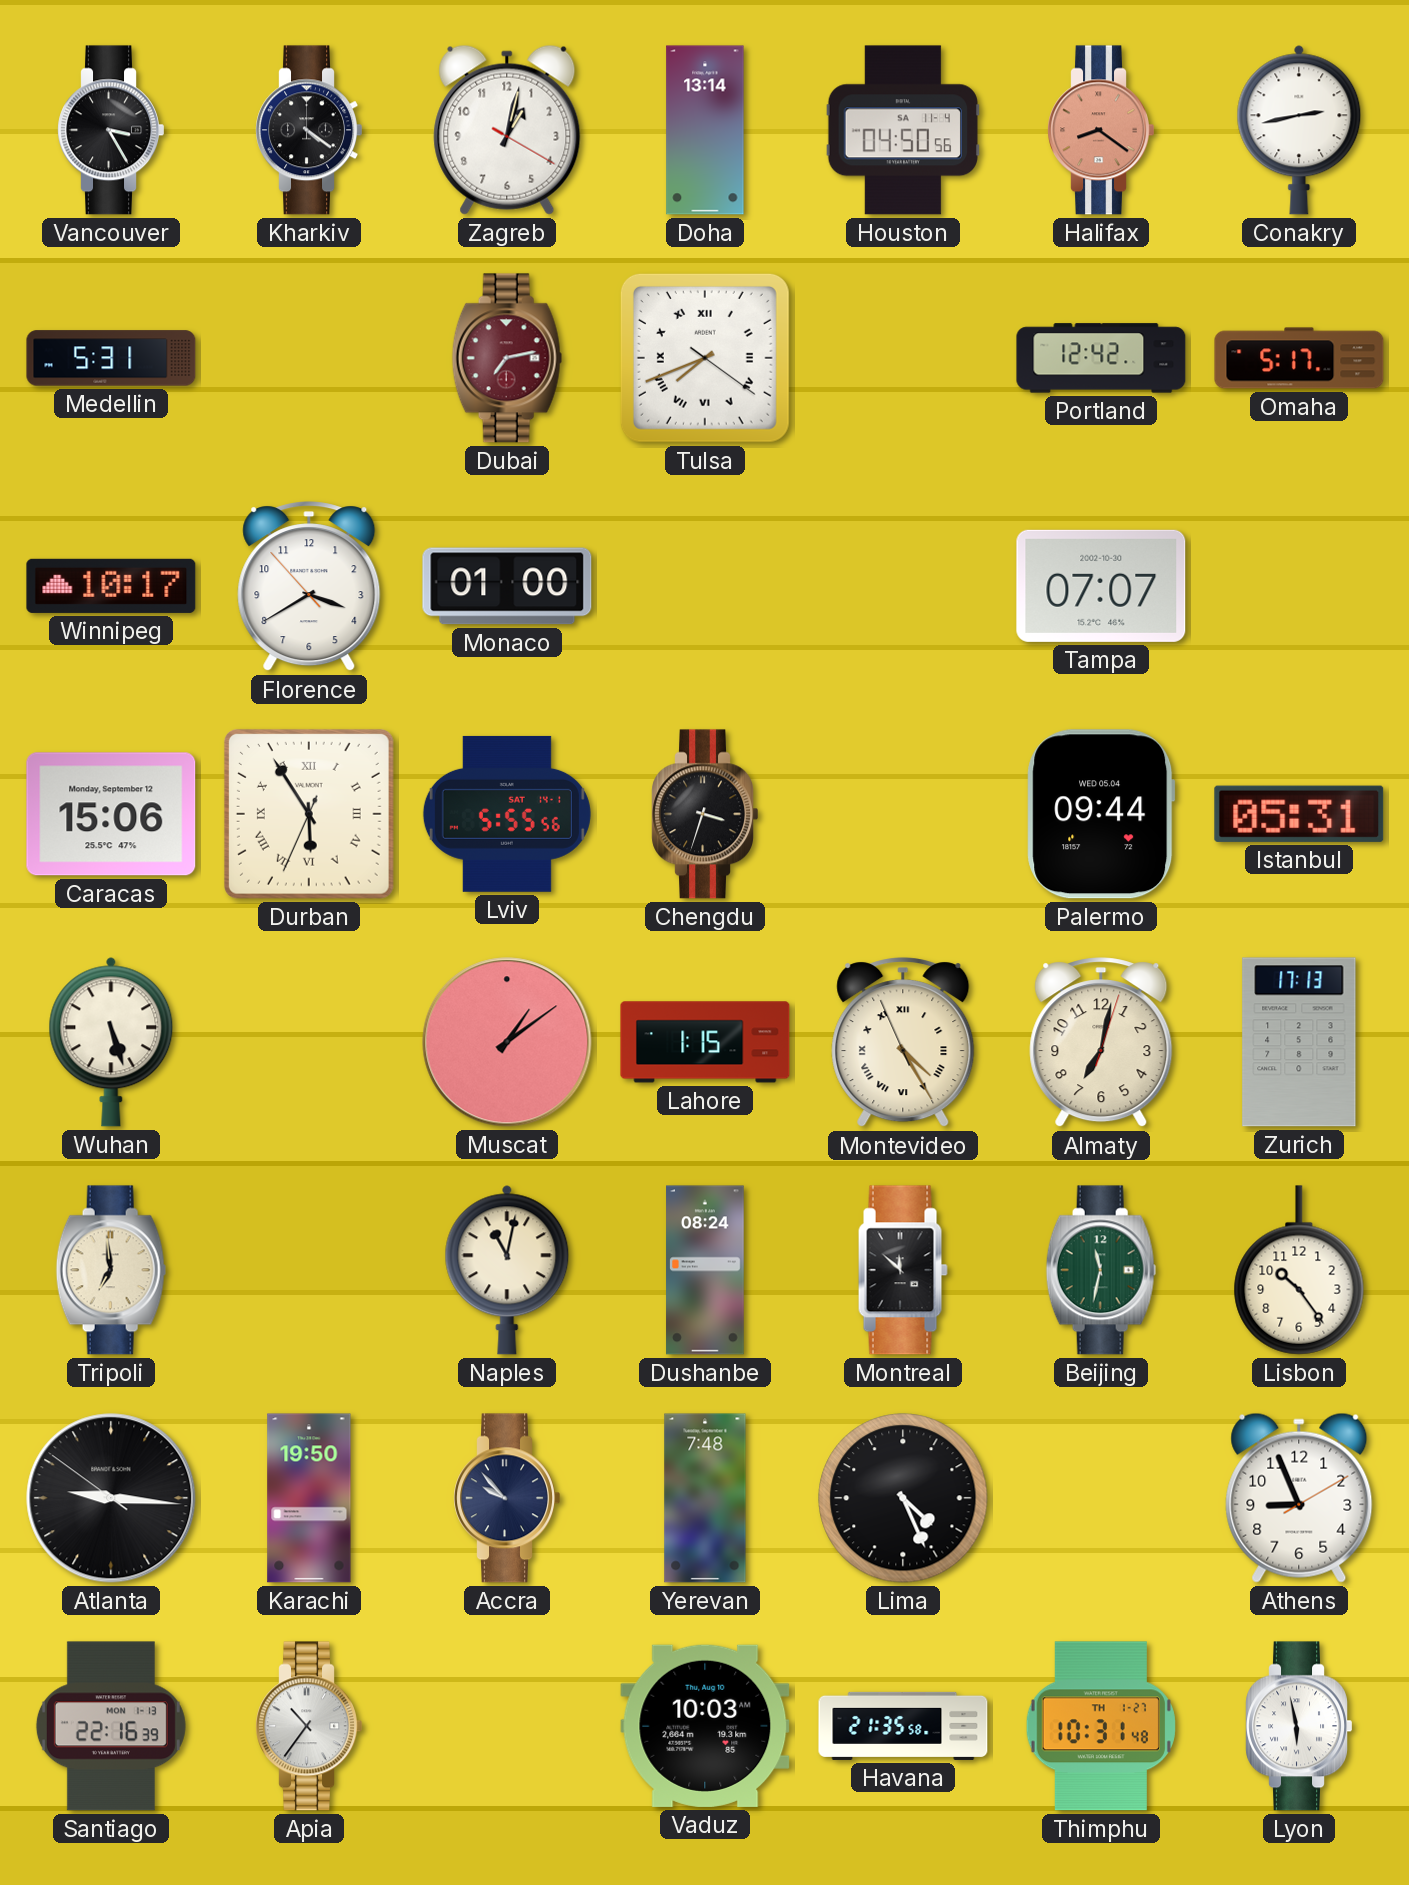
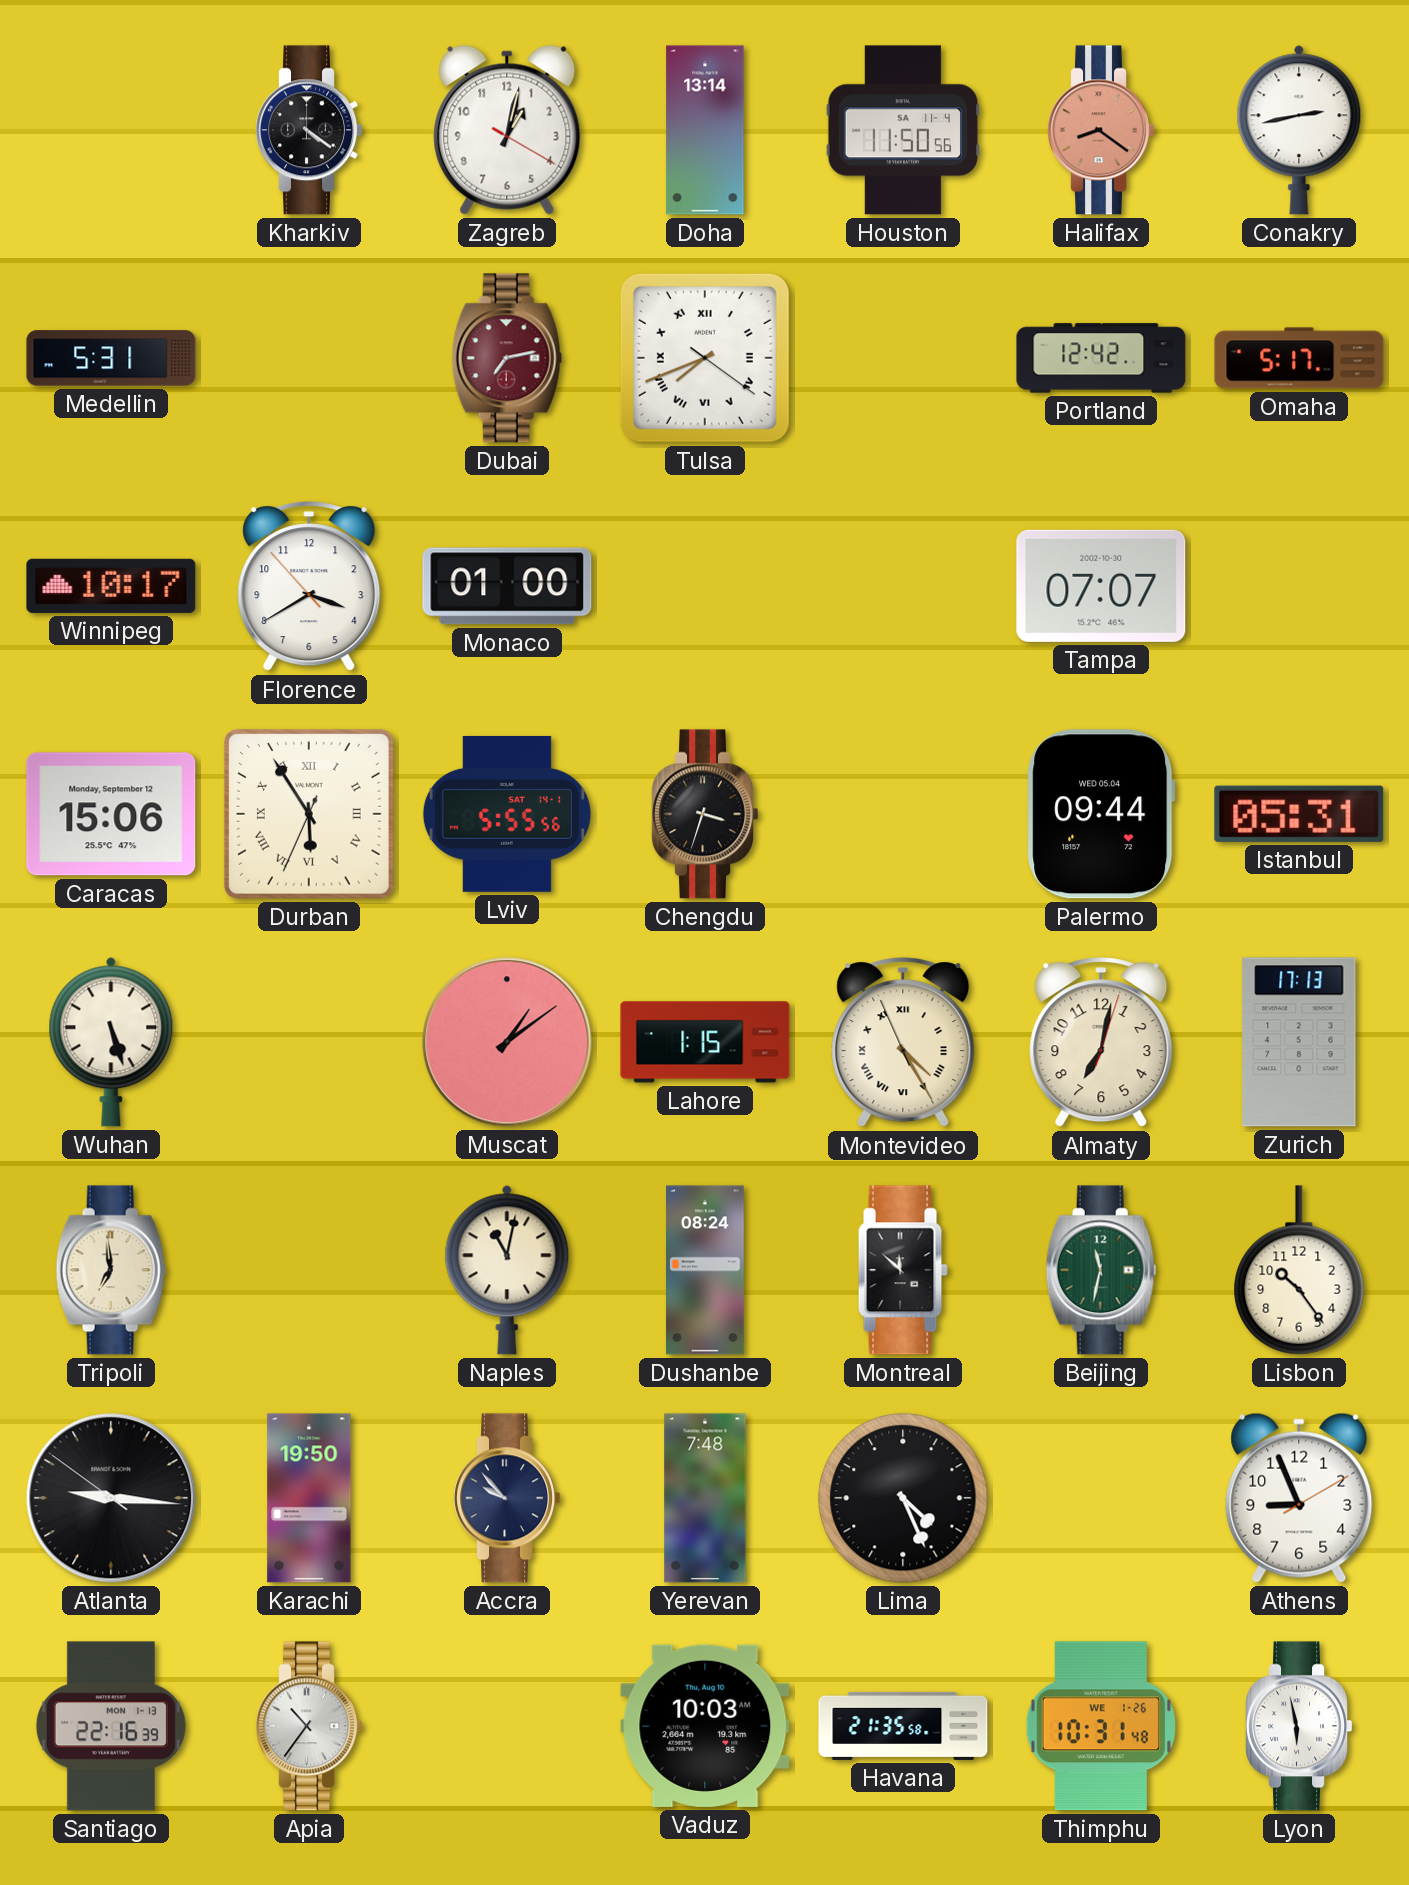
Vancouver: 3:25 -> none (111, 130)
Houston: 04:50 -> 11:50 (902, 130)
Thimphu date: TH 1-27 -> WE 1-26 (1101, 1726)
